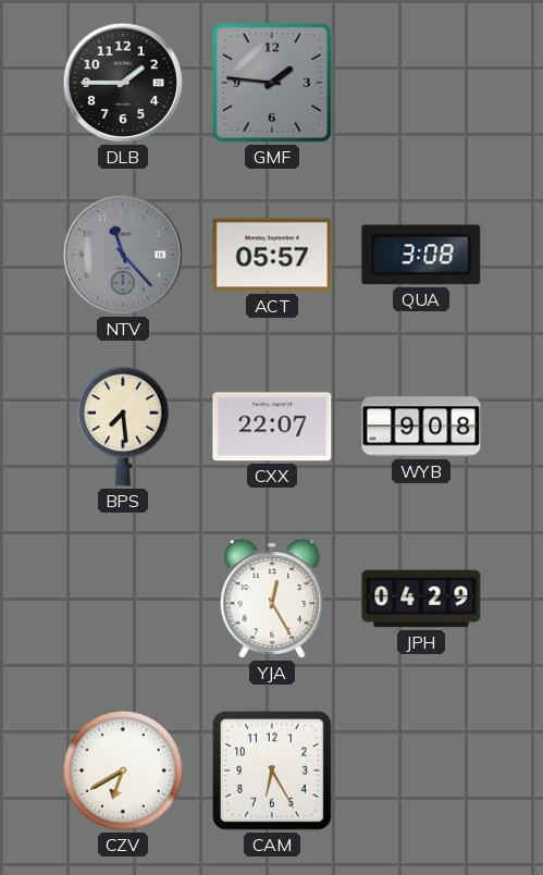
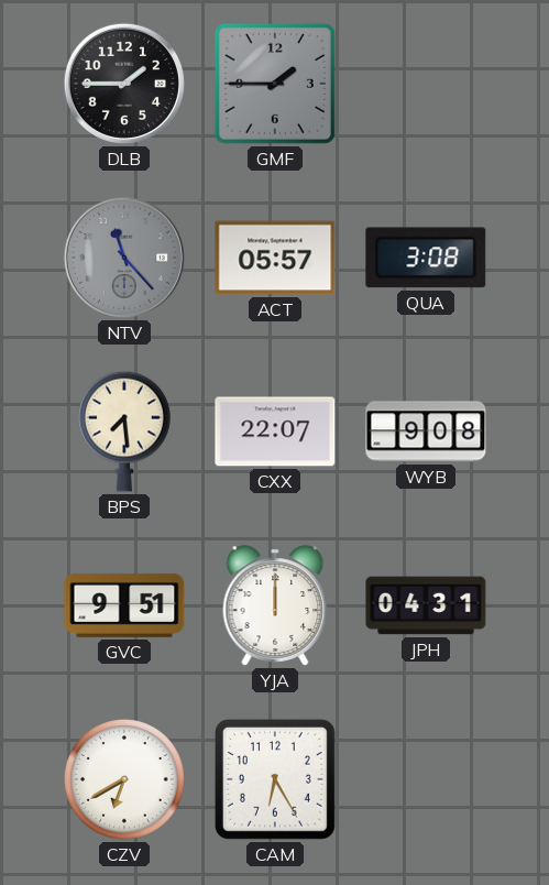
GMF: 1:46 -> 1:45 (275, 84)
GVC: none -> 9:51 (124, 605)
YJA: 12:25 -> 12:00 (275, 605)
JPH: 04:29 -> 04:31 (426, 605)
